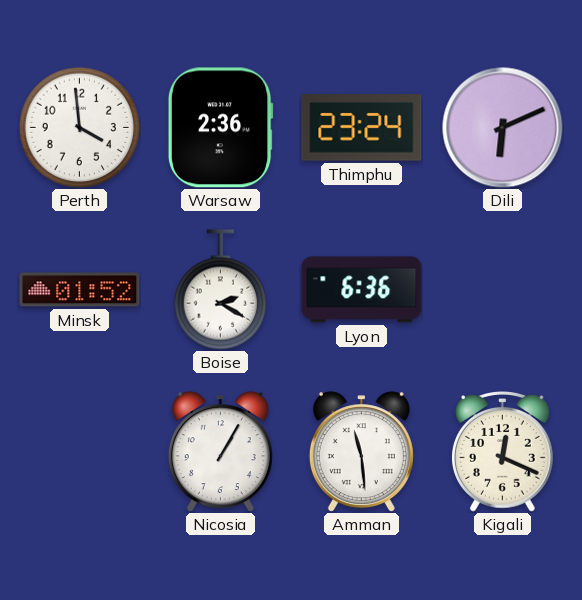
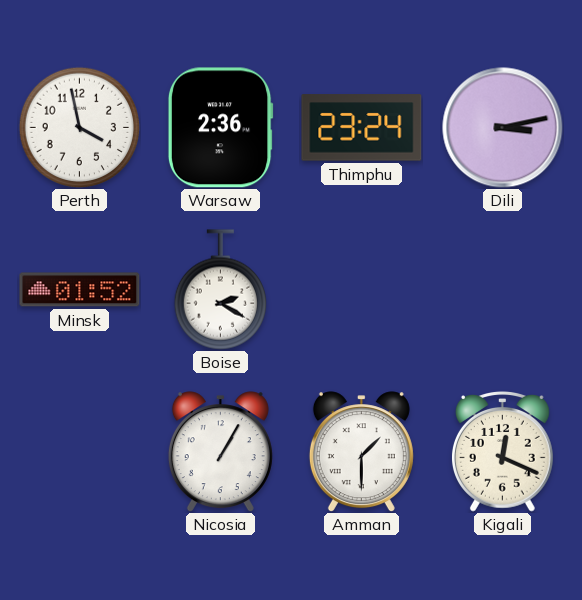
Perth: 3:59 -> 3:58 (79, 127)
Dili: 6:11 -> 3:13 (503, 128)
Lyon: 6:36 -> none (362, 290)
Amman: 11:29 -> 1:30 (361, 452)
